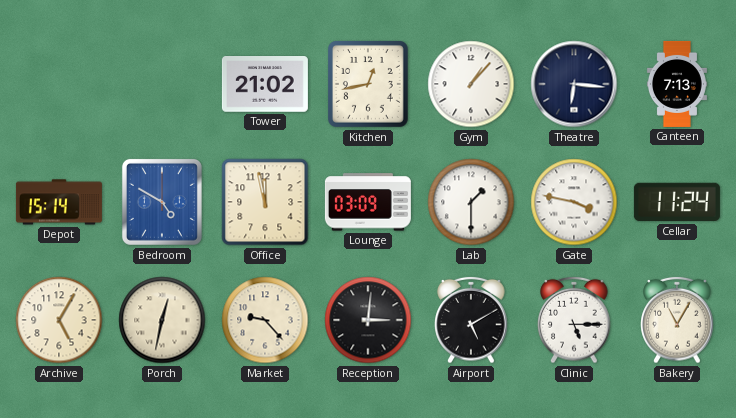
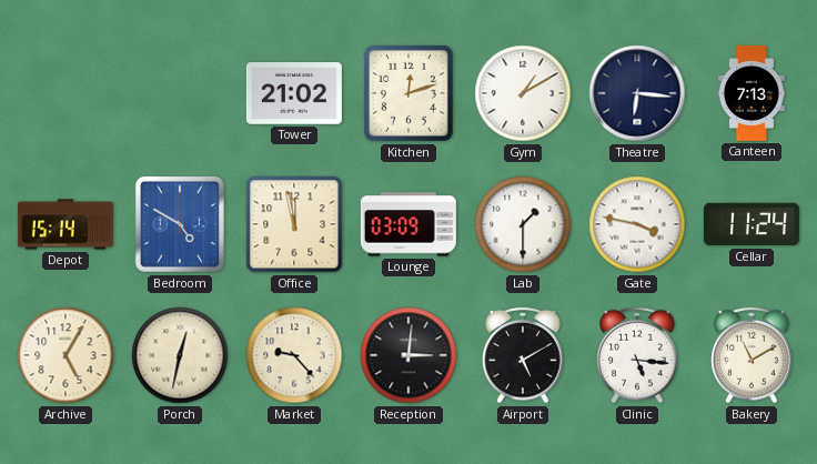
Kitchen: 12:43 -> 12:12 (408, 93)
Gym: 1:07 -> 1:10 (523, 93)
Clinic: 5:15 -> 5:16 (637, 355)
Bakery: 11:05 -> 11:10 (752, 355)
